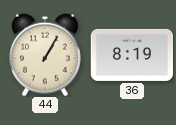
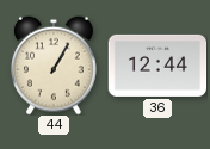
36: 8:19 -> 12:44 (157, 66)
